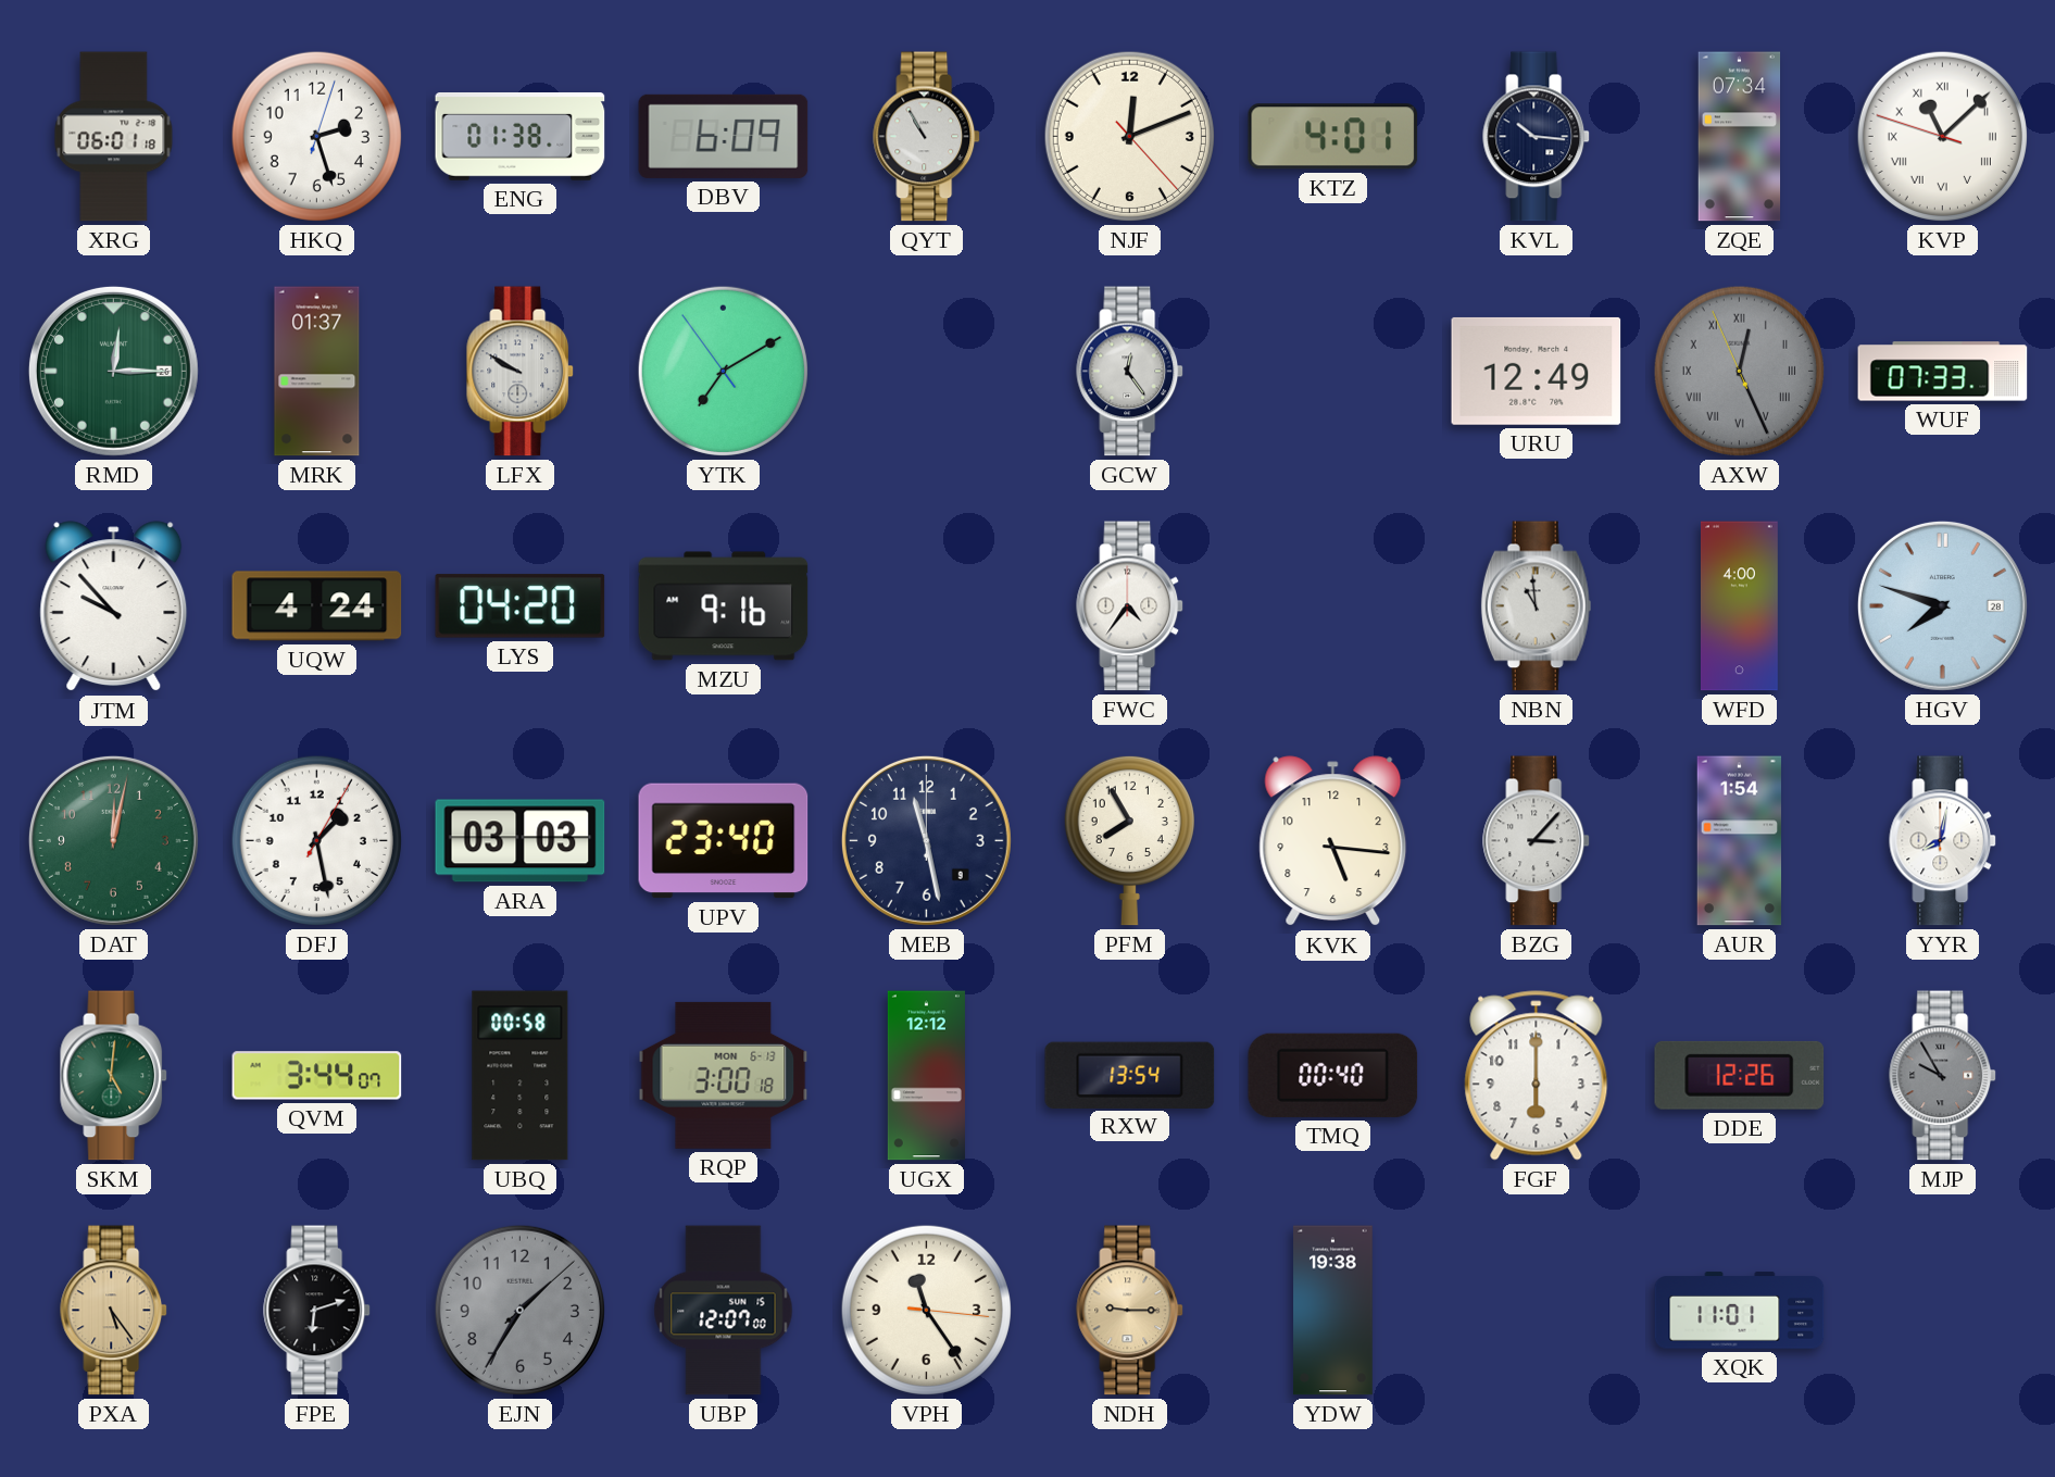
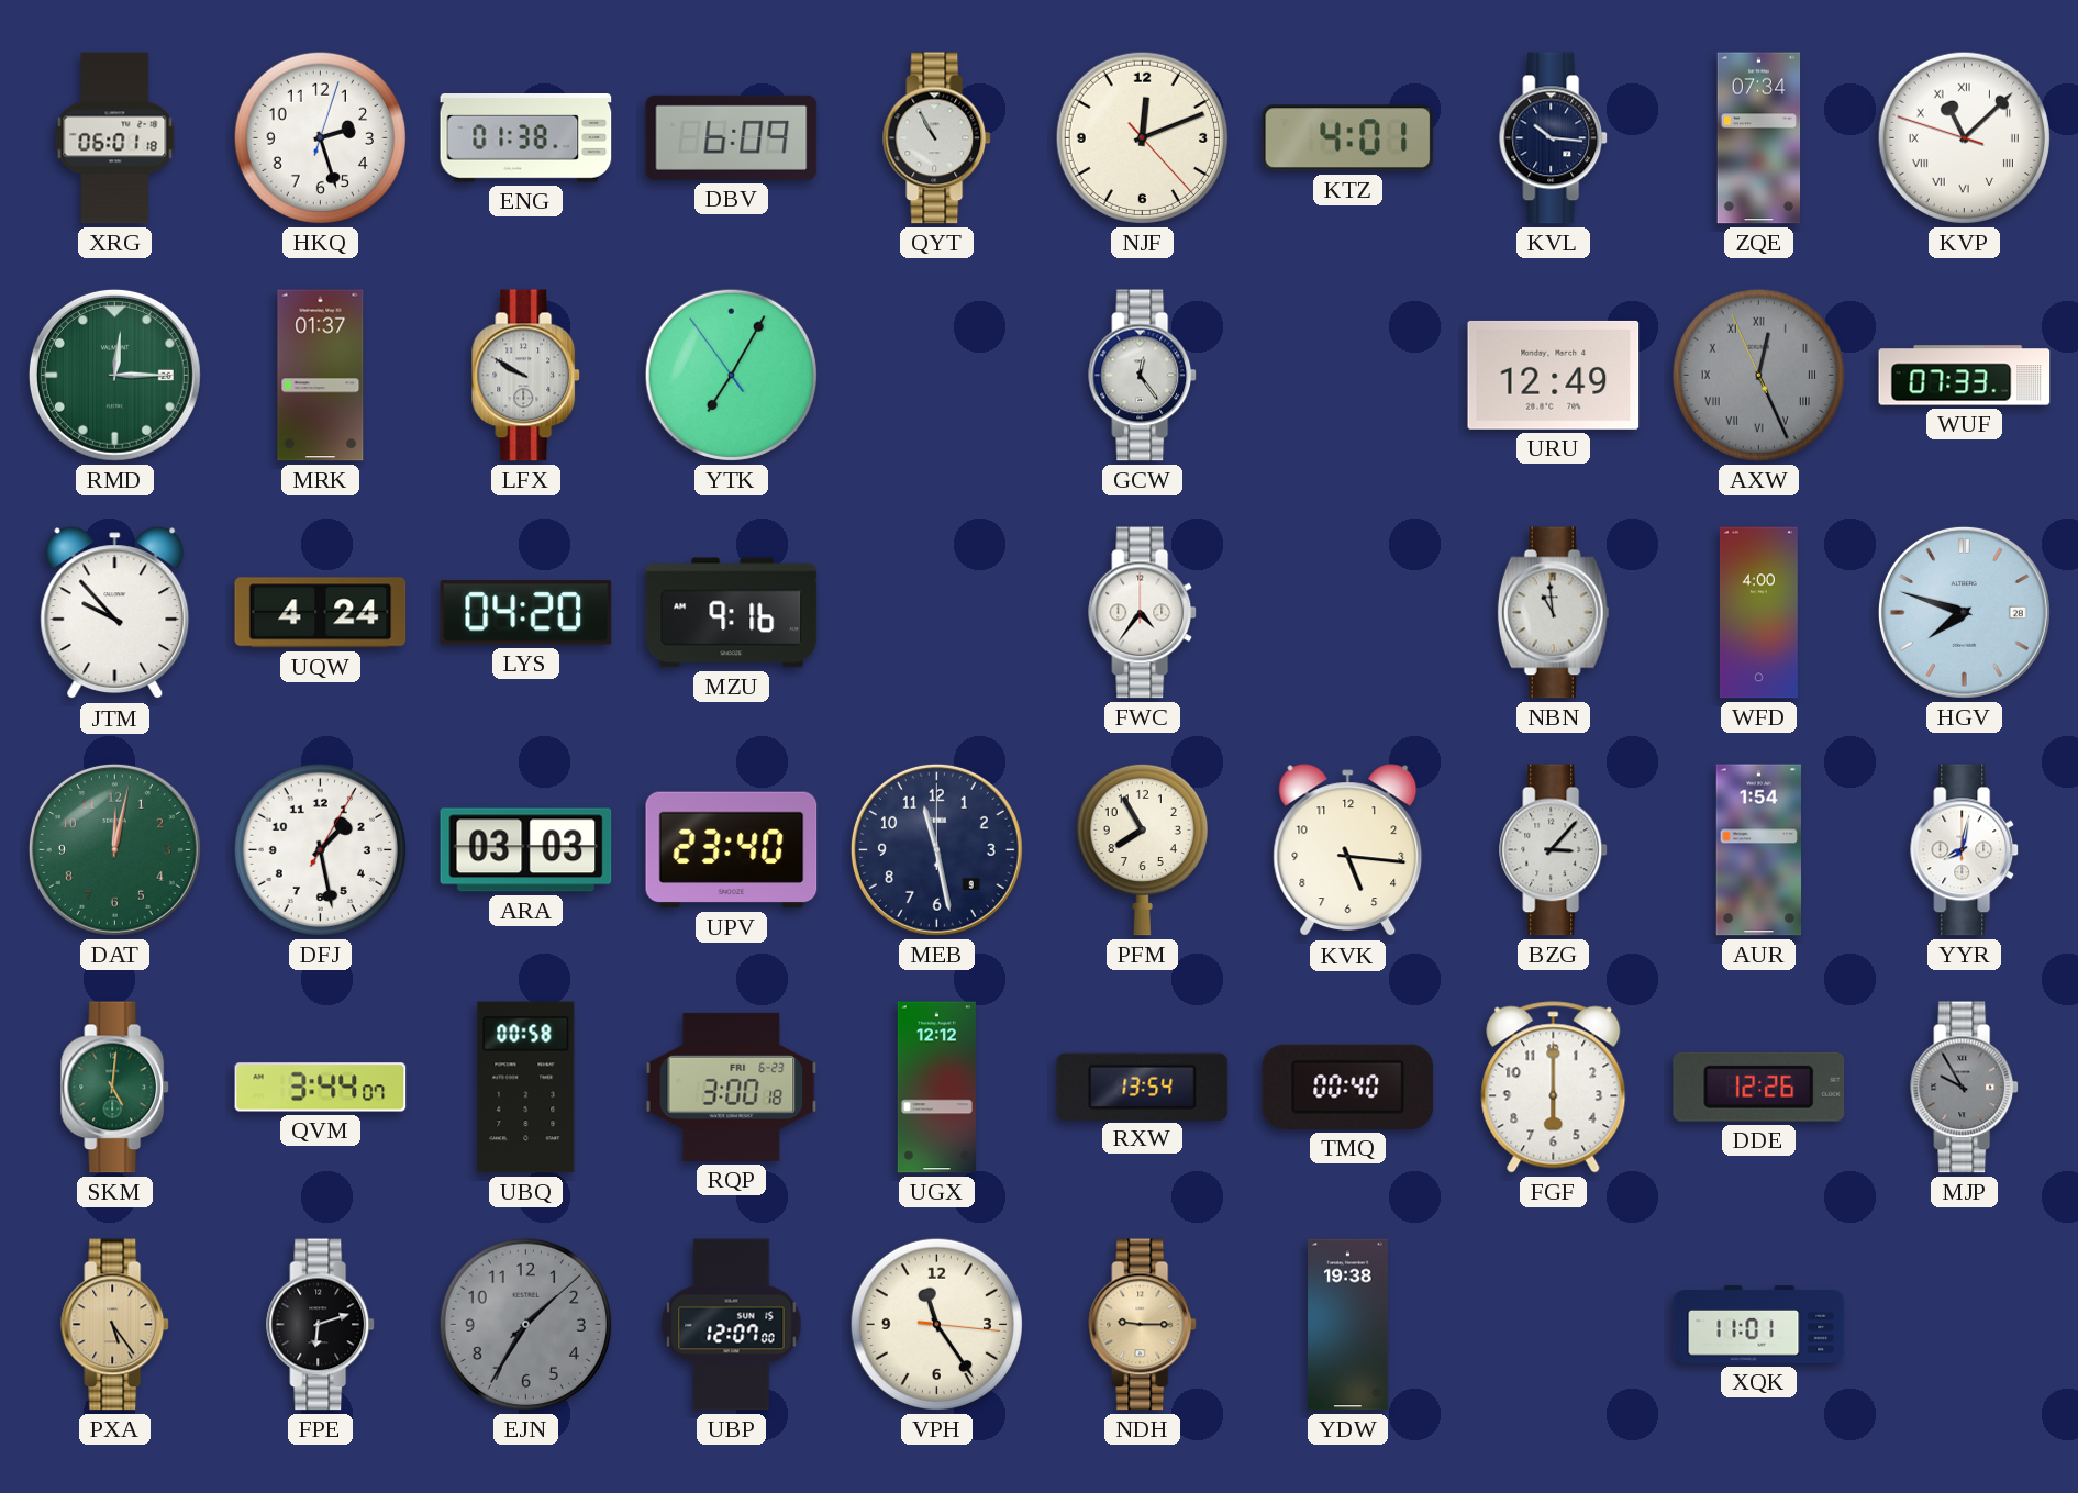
YTK: 7:09 -> 7:04 (731, 375)
RQP date: MON 6-13 -> FRI 6-23 (732, 1087)
